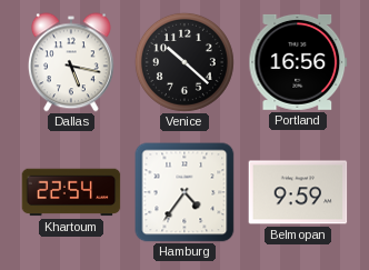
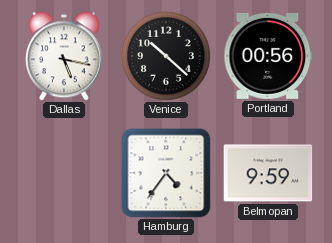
Portland: 16:56 -> 00:56 (268, 56)
Khartoum: 22:54 -> none (71, 192)
